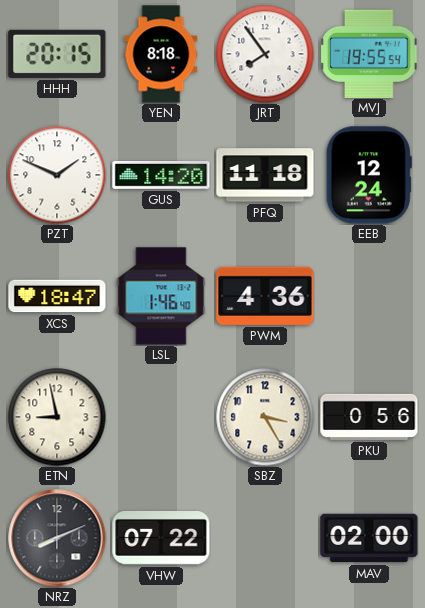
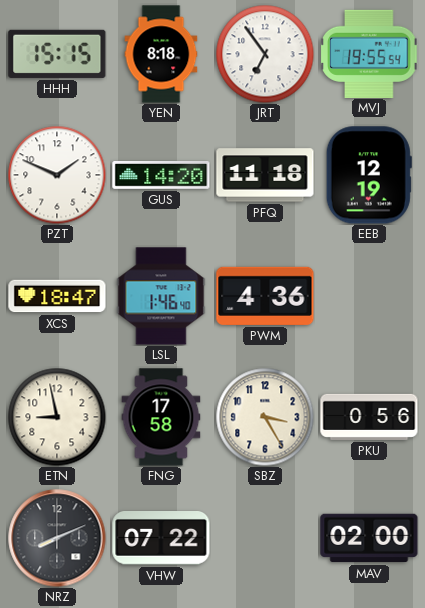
HHH: 20:15 -> 15:15 (57, 54)
JRT: 7:54 -> 6:54 (265, 54)
EEB: 12:24 -> 12:19 (369, 175)
FNG: none -> 17:58 (161, 417)
